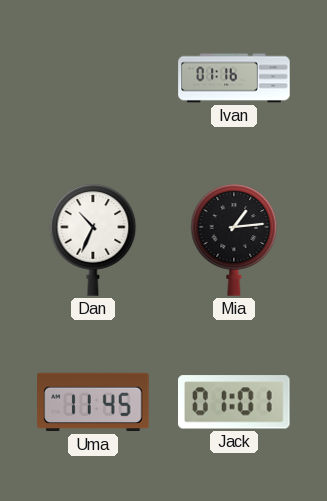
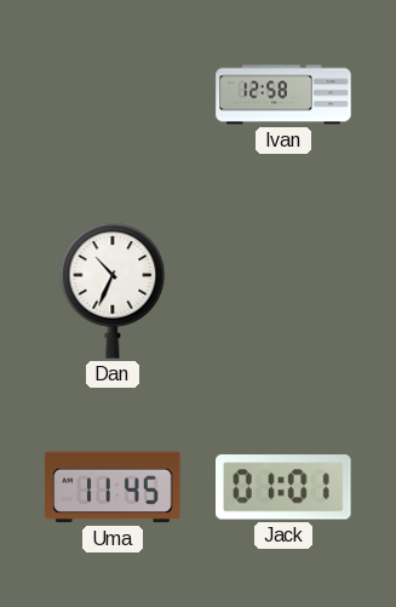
Ivan: 01:16 -> 12:58 (283, 95)
Mia: 1:14 -> none (234, 240)
